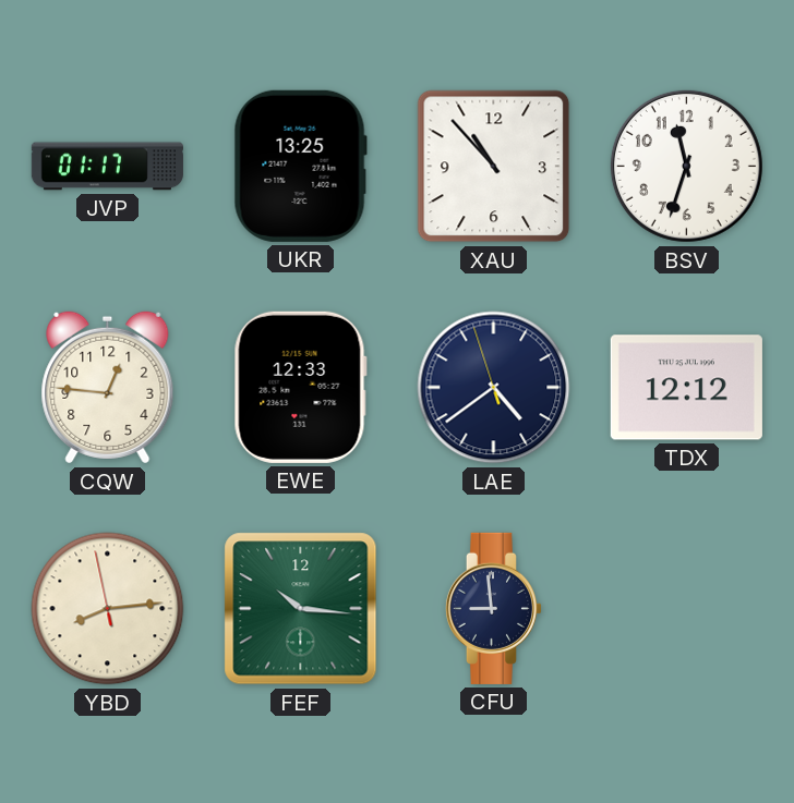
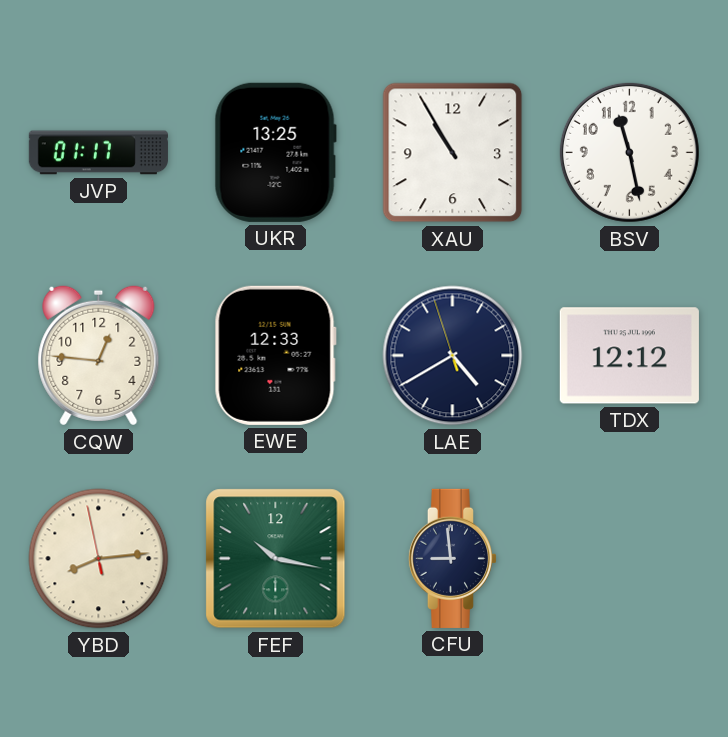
XAU: 10:53 -> 10:55 (453, 153)
BSV: 11:33 -> 11:28 (629, 152)
LAE: 4:38 -> 4:39 (453, 356)
FEF: 10:16 -> 10:17 (276, 559)
